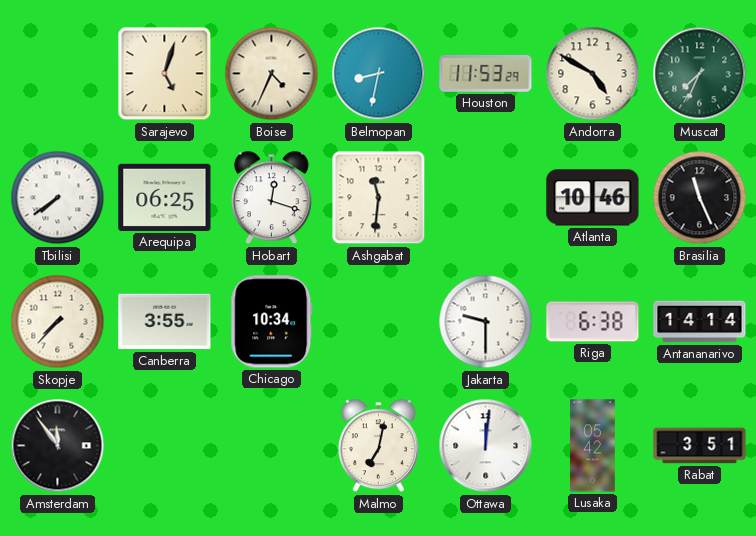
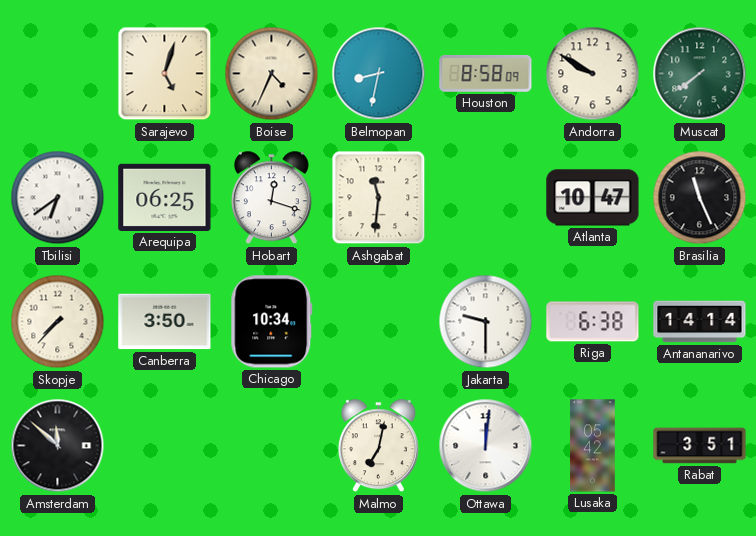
Houston: 11:53 -> 8:58 (486, 73)
Andorra: 4:50 -> 9:50 (593, 74)
Muscat: 7:34 -> 7:39 (700, 74)
Tbilisi: 7:39 -> 6:39 (58, 198)
Atlanta: 10:46 -> 10:47 (593, 198)
Canberra: 3:55 -> 3:50 (165, 322)
Amsterdam: 11:54 -> 11:52 (58, 446)
